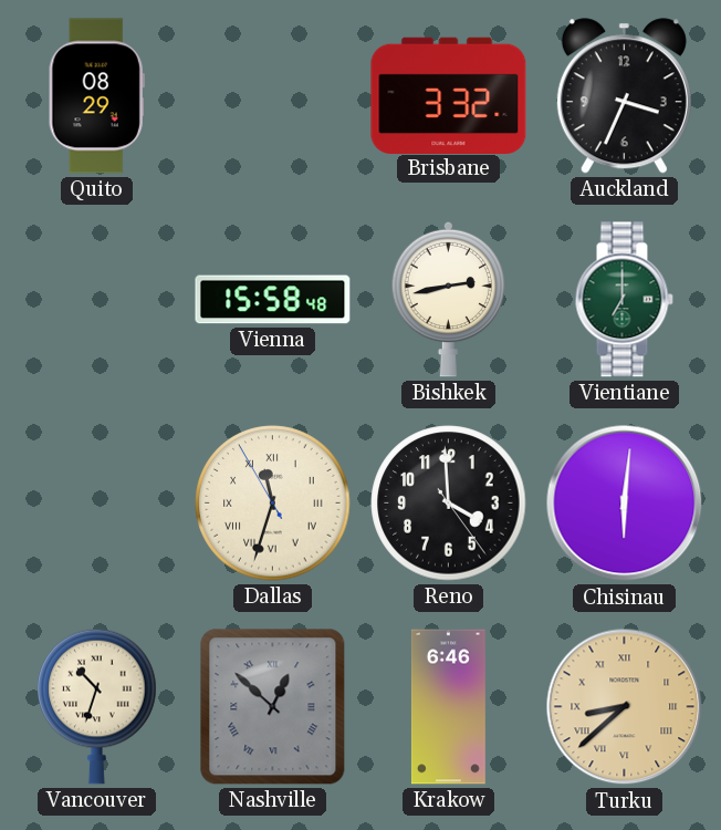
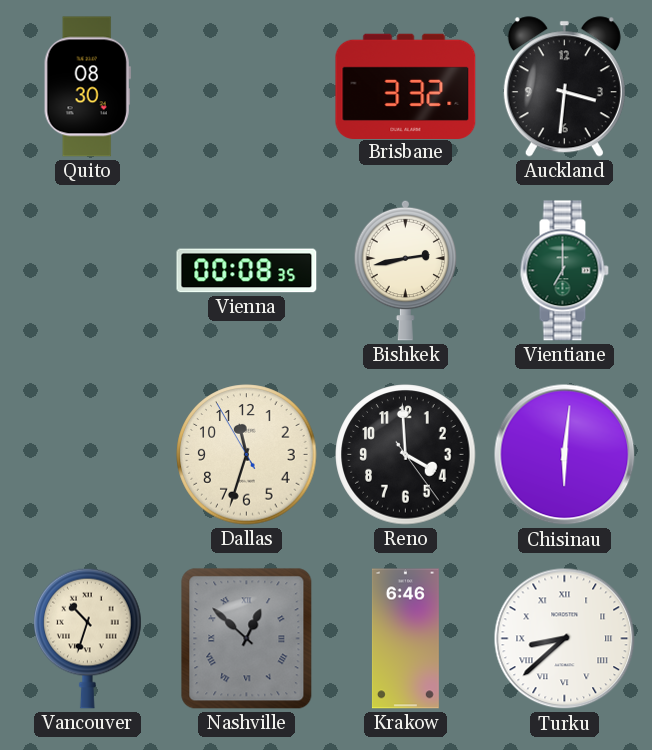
Quito: 08:29 -> 08:30 (87, 87)
Auckland: 3:34 -> 3:31 (564, 87)
Vienna: 15:58 -> 00:08 (247, 271)
Dallas numerals: Roman -> Arabic (247, 455)
Turku dial: champagne -> white (565, 639)
